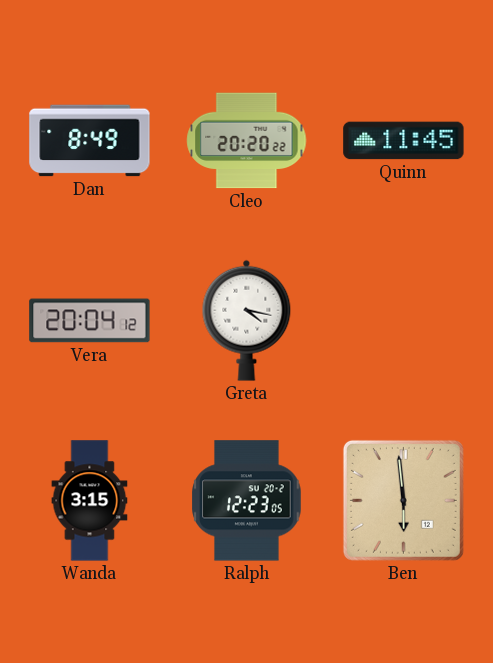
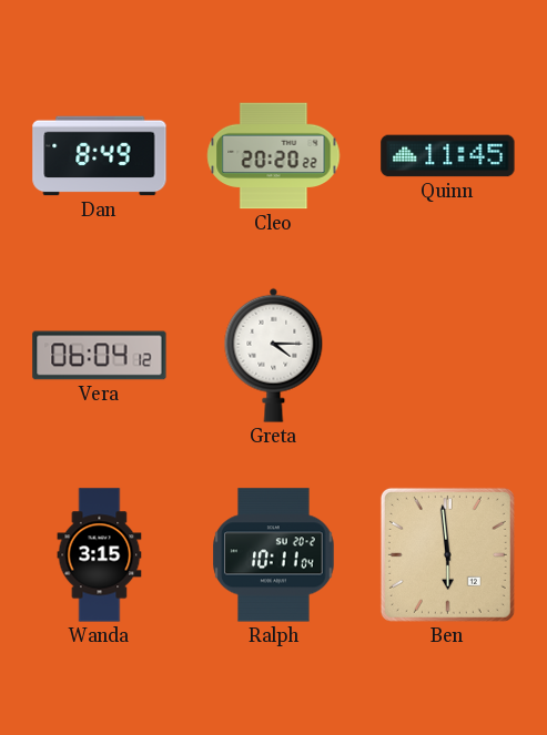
Vera: 20:04 -> 06:04 (100, 356)
Greta: 4:17 -> 4:15 (274, 355)
Ralph: 12:23 -> 10:11 (274, 555)
